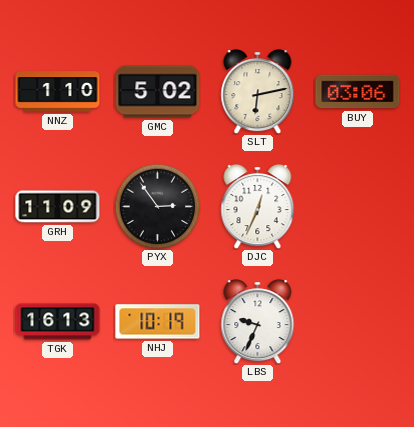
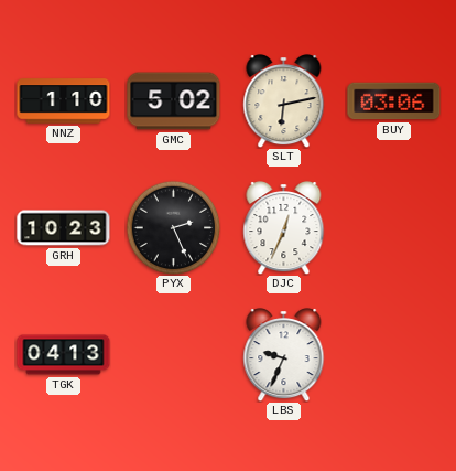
GRH: 11:09 -> 10:23 (64, 228)
PYX: 2:54 -> 2:26 (173, 227)
TGK: 16:13 -> 04:13 (64, 355)
NHJ: 10:19 -> none (158, 322)
